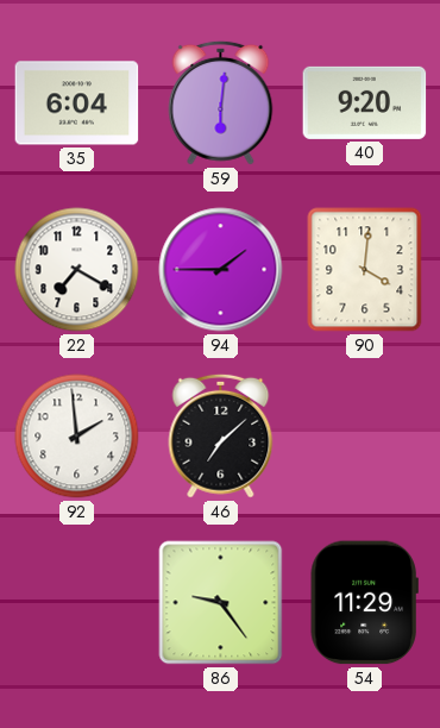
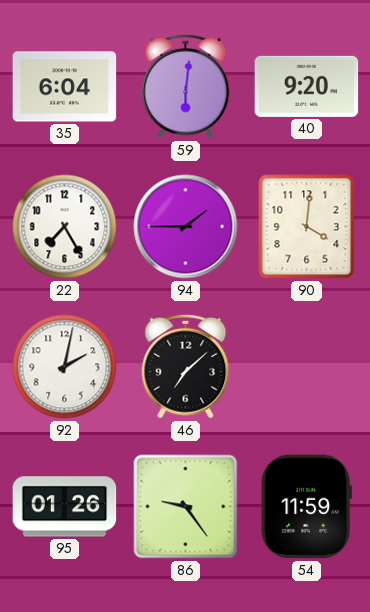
22: 7:20 -> 7:25 (65, 227)
92: 1:59 -> 2:02 (65, 367)
95: none -> 01:26 (65, 507)
54: 11:29 -> 11:59 (306, 507)
